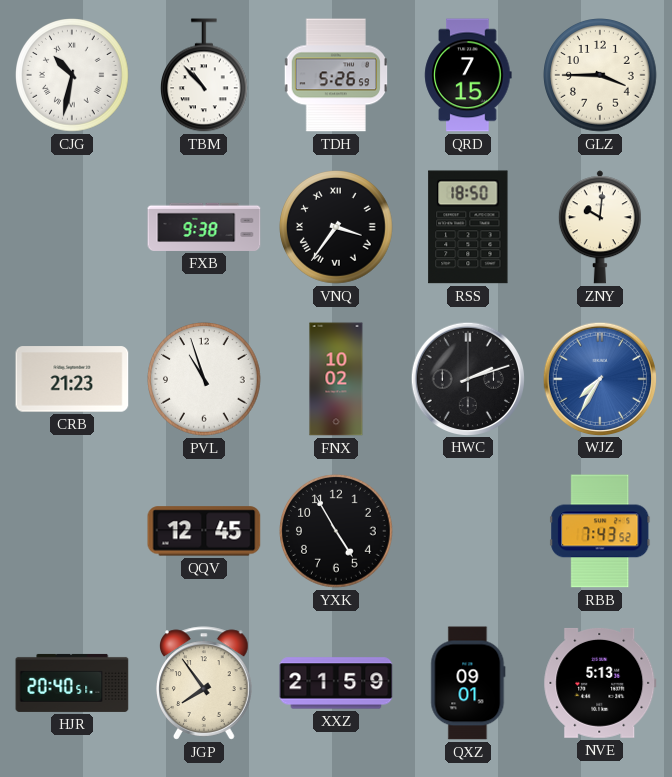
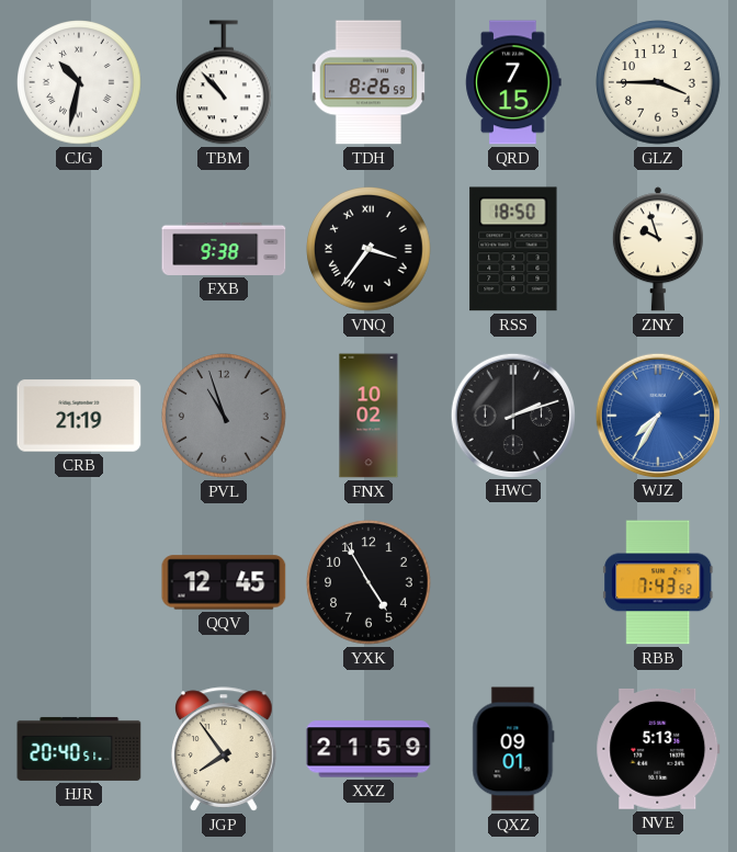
TDH: 5:26 -> 8:26 (367, 82)
ZNY: 10:01 -> 9:57 (658, 249)
CRB: 21:23 -> 21:19 (79, 416)
PVL dial: white -> grey (224, 416)
